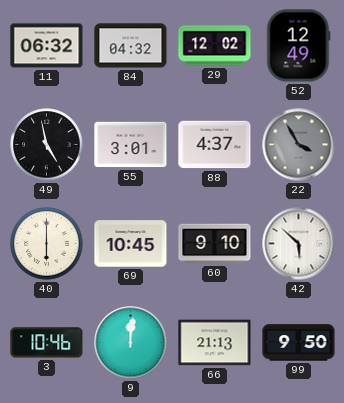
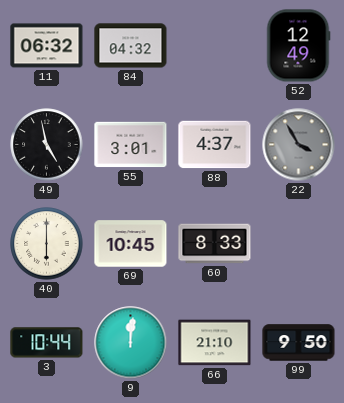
29: 12:02 -> none (215, 46)
60: 9:10 -> 8:33 (215, 244)
42: 5:52 -> none (299, 244)
3: 10:46 -> 10:44 (47, 343)
66: 21:13 -> 21:10 (215, 343)
